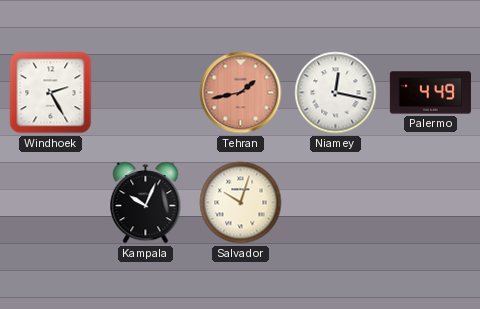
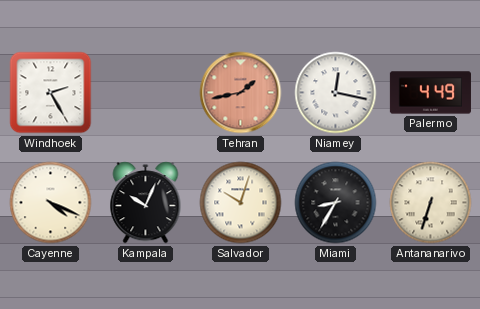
Cayenne: none -> 4:19 (51, 203)
Miami: none -> 8:35 (336, 203)
Antananarivo: none -> 6:33 (431, 203)
